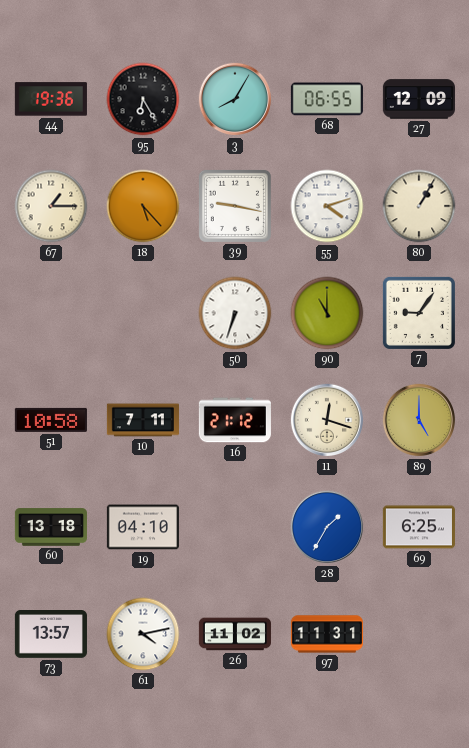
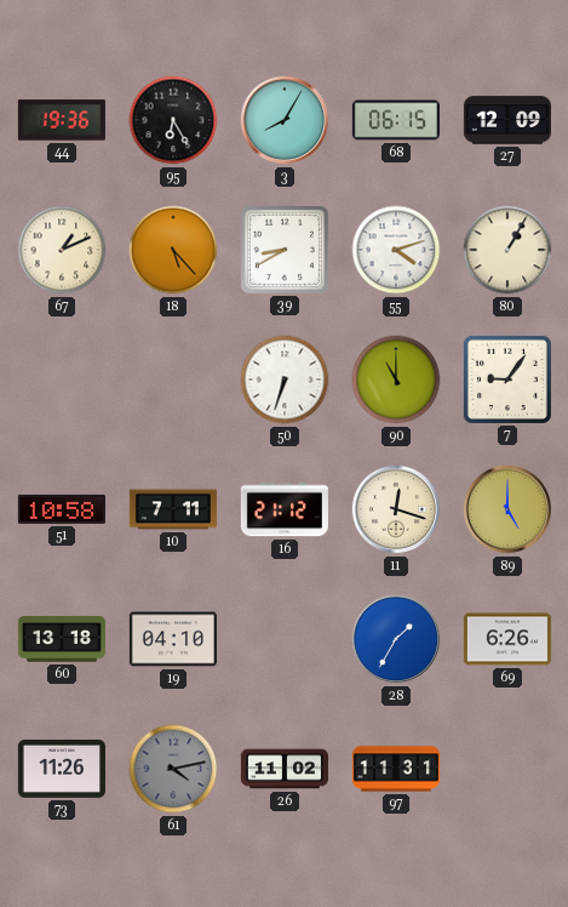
68: 06:55 -> 06:15 (396, 120)
67: 1:15 -> 1:11 (62, 250)
39: 9:17 -> 8:40 (285, 250)
69: 6:25 -> 6:26 (507, 639)
73: 13:57 -> 11:26 (62, 770)
61 dial: white -> grey (173, 769)
